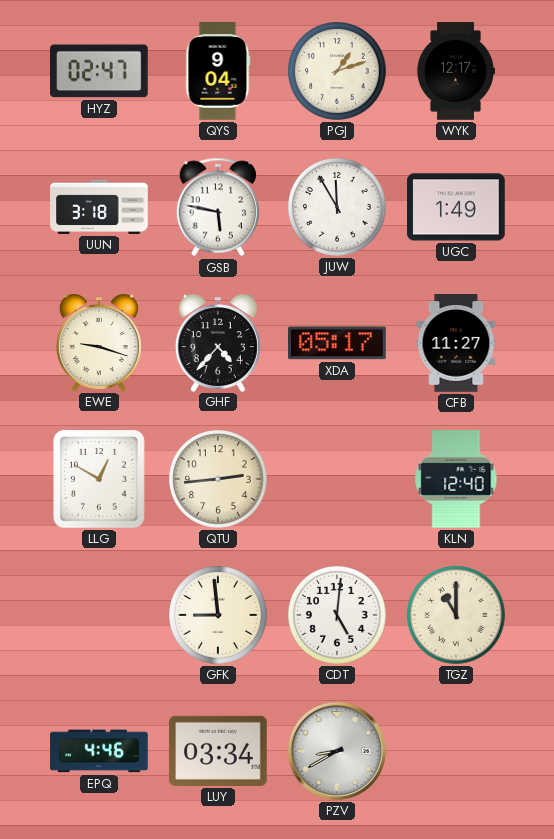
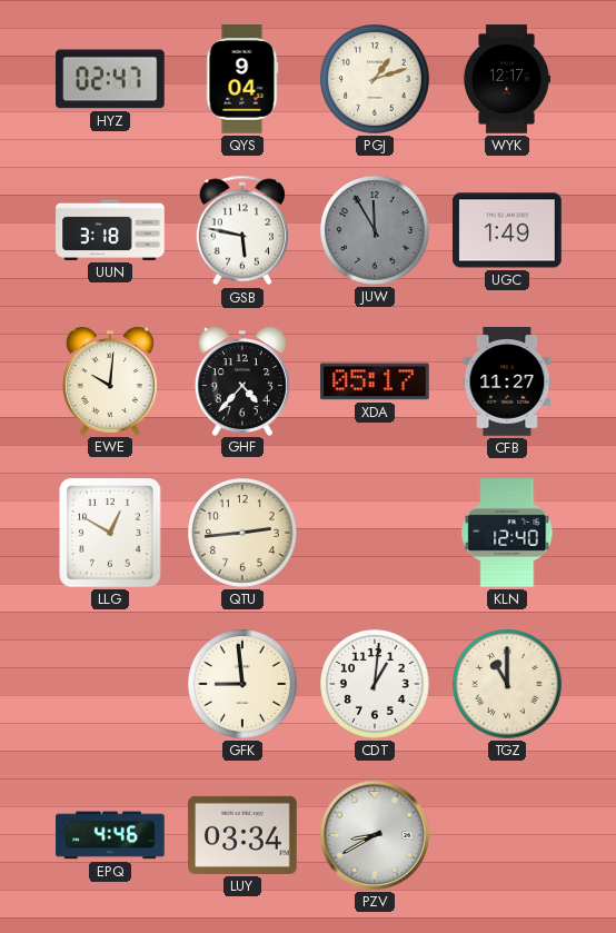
JUW dial: white -> grey (376, 231)
EWE: 9:18 -> 10:01 (110, 381)
CDT: 5:01 -> 1:01 (376, 685)
